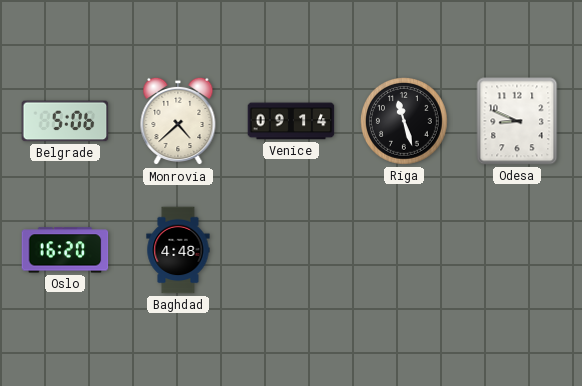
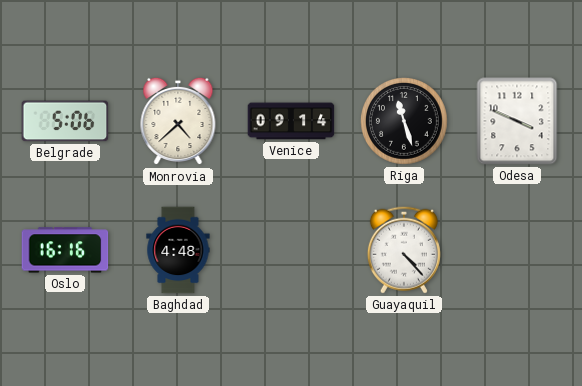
Odesa: 8:49 -> 3:49 (517, 121)
Oslo: 16:20 -> 16:16 (65, 250)
Guayaquil: none -> 4:23 (404, 250)
